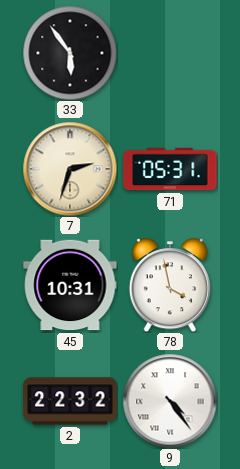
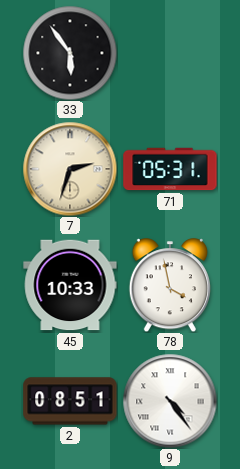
45: 10:31 -> 10:33 (70, 285)
2: 22:32 -> 08:51 (70, 401)
